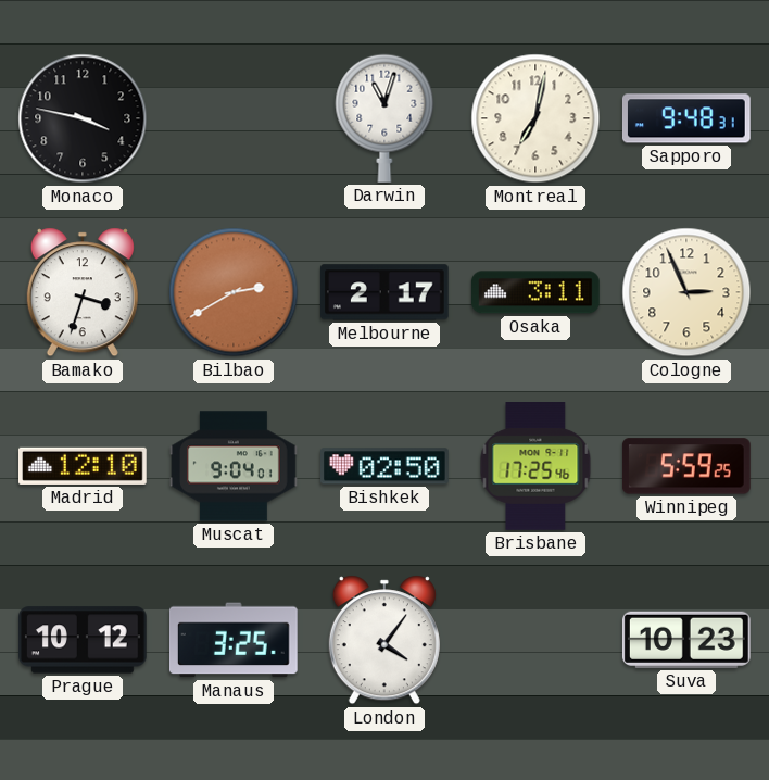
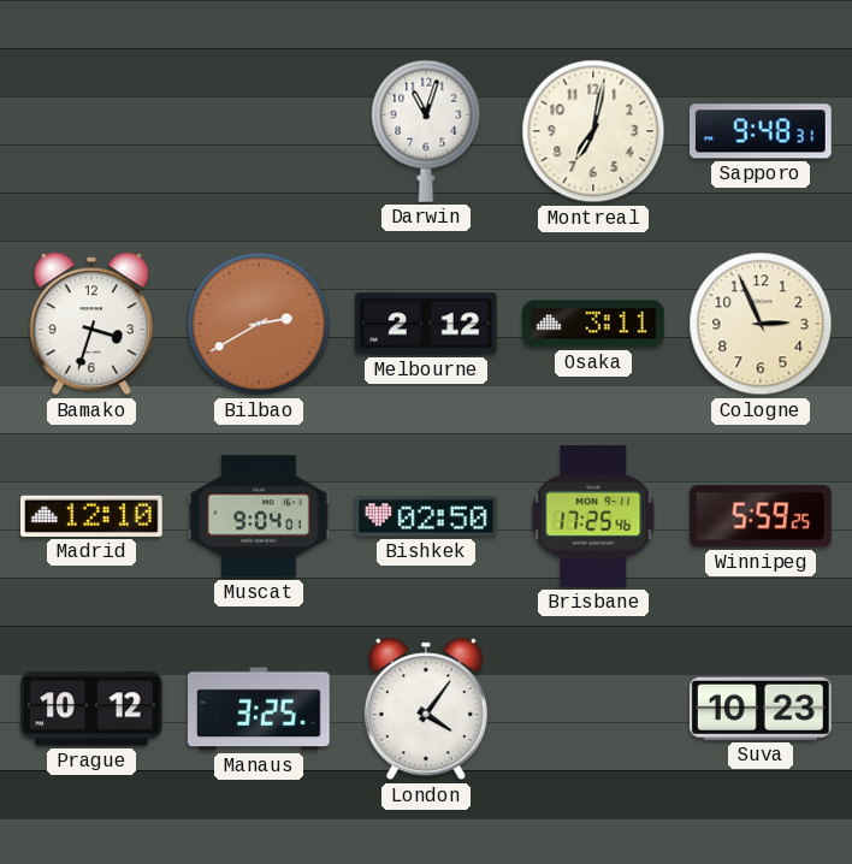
Monaco: 3:47 -> none (83, 118)
Melbourne: 2:17 -> 2:12 (427, 324)
